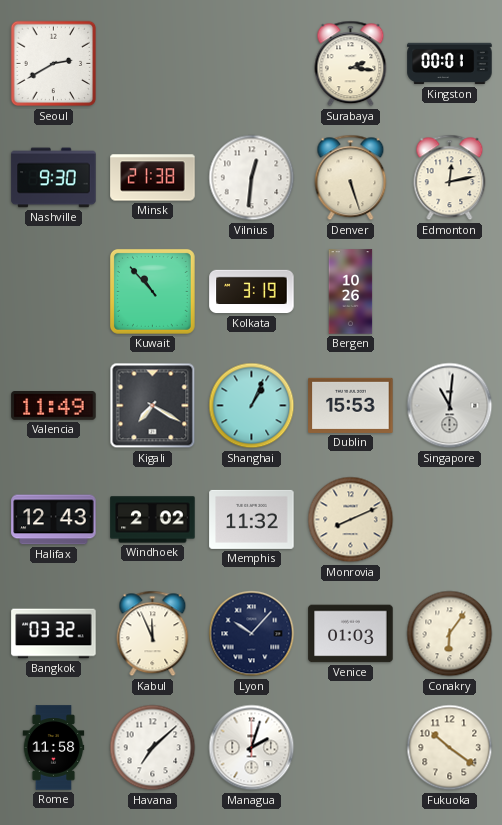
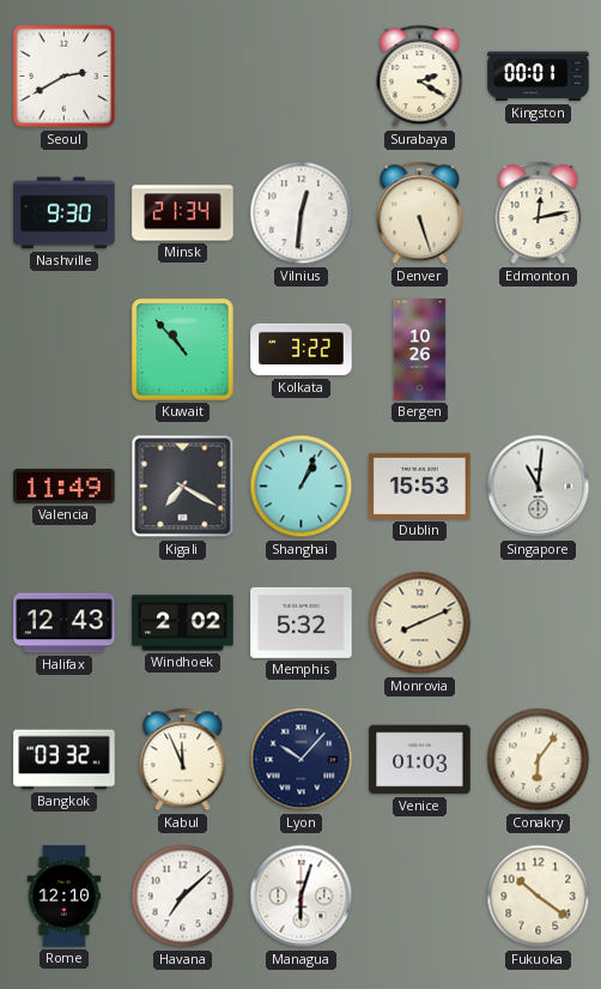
Surabaya: 2:16 -> 2:20 (420, 77)
Minsk: 21:38 -> 21:34 (183, 213)
Kolkata: 3:19 -> 3:22 (302, 350)
Memphis: 11:32 -> 5:32 (302, 622)
Rome: 11:58 -> 12:10 (65, 897)
Managua: 2:03 -> 6:03 (302, 897)
